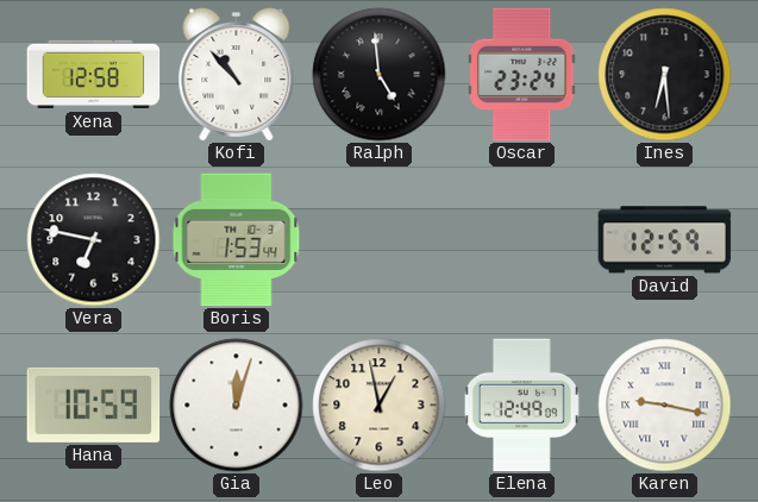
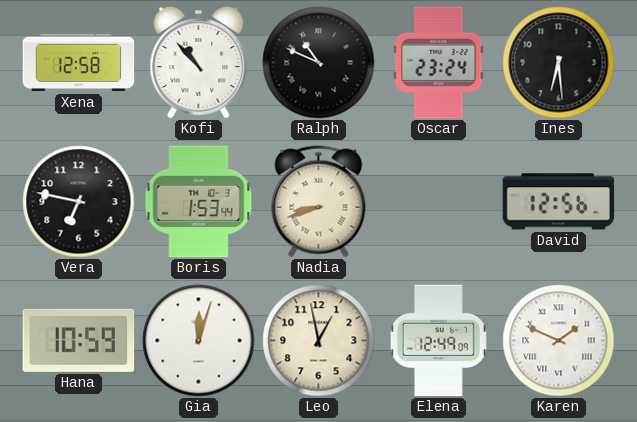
Ralph: 4:59 -> 10:49 (319, 63)
Nadia: none -> 8:42 (319, 202)
David: 12:59 -> 12:56 (559, 202)
Karen: 9:17 -> 1:49 (559, 341)
